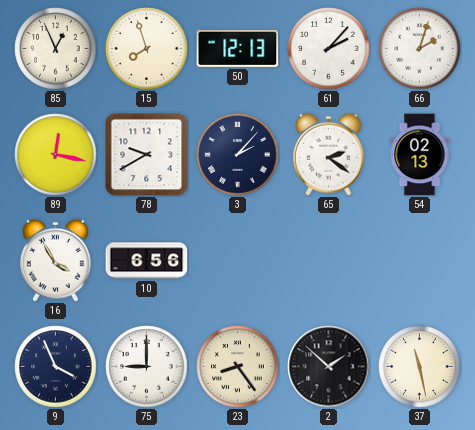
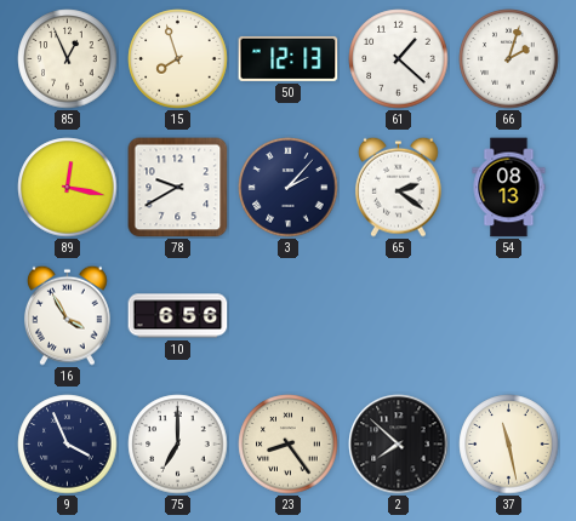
61: 2:07 -> 1:22 (399, 59)
54: 02:13 -> 08:13 (509, 188)
75: 9:00 -> 7:00 (178, 445)
2: 1:52 -> 7:52 (399, 445)
